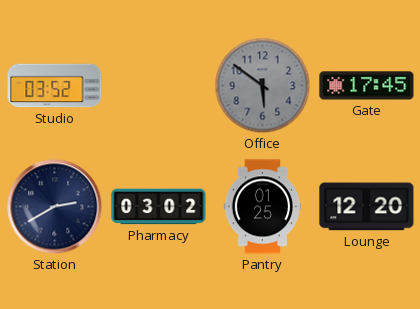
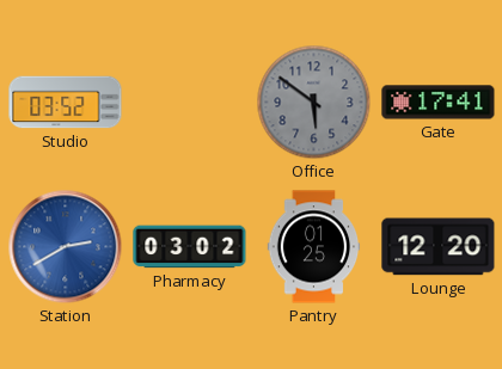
Gate: 17:45 -> 17:41 (439, 103)
Station dial: navy -> blue (66, 247)
